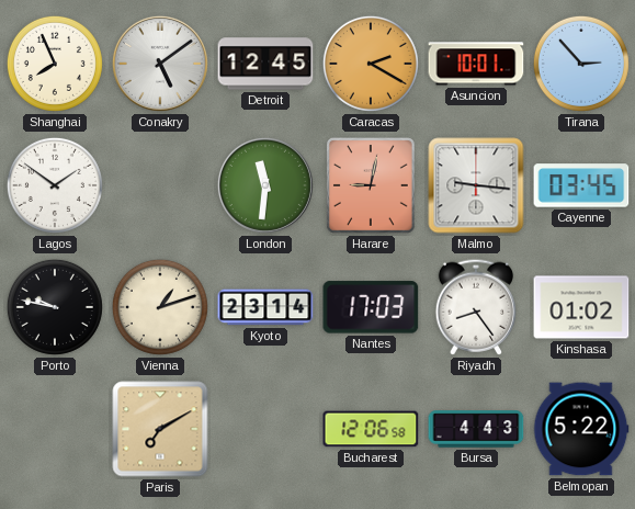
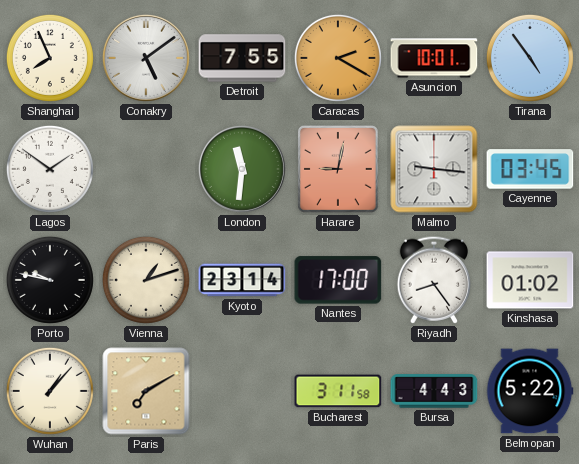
Detroit: 12:45 -> 7:55 (242, 58)
Tirana: 2:53 -> 4:54 (530, 58)
Nantes: 17:03 -> 17:00 (338, 280)
Wuhan: none -> 1:07 (50, 391)
Bucharest: 12:06 -> 3:11 (338, 391)
